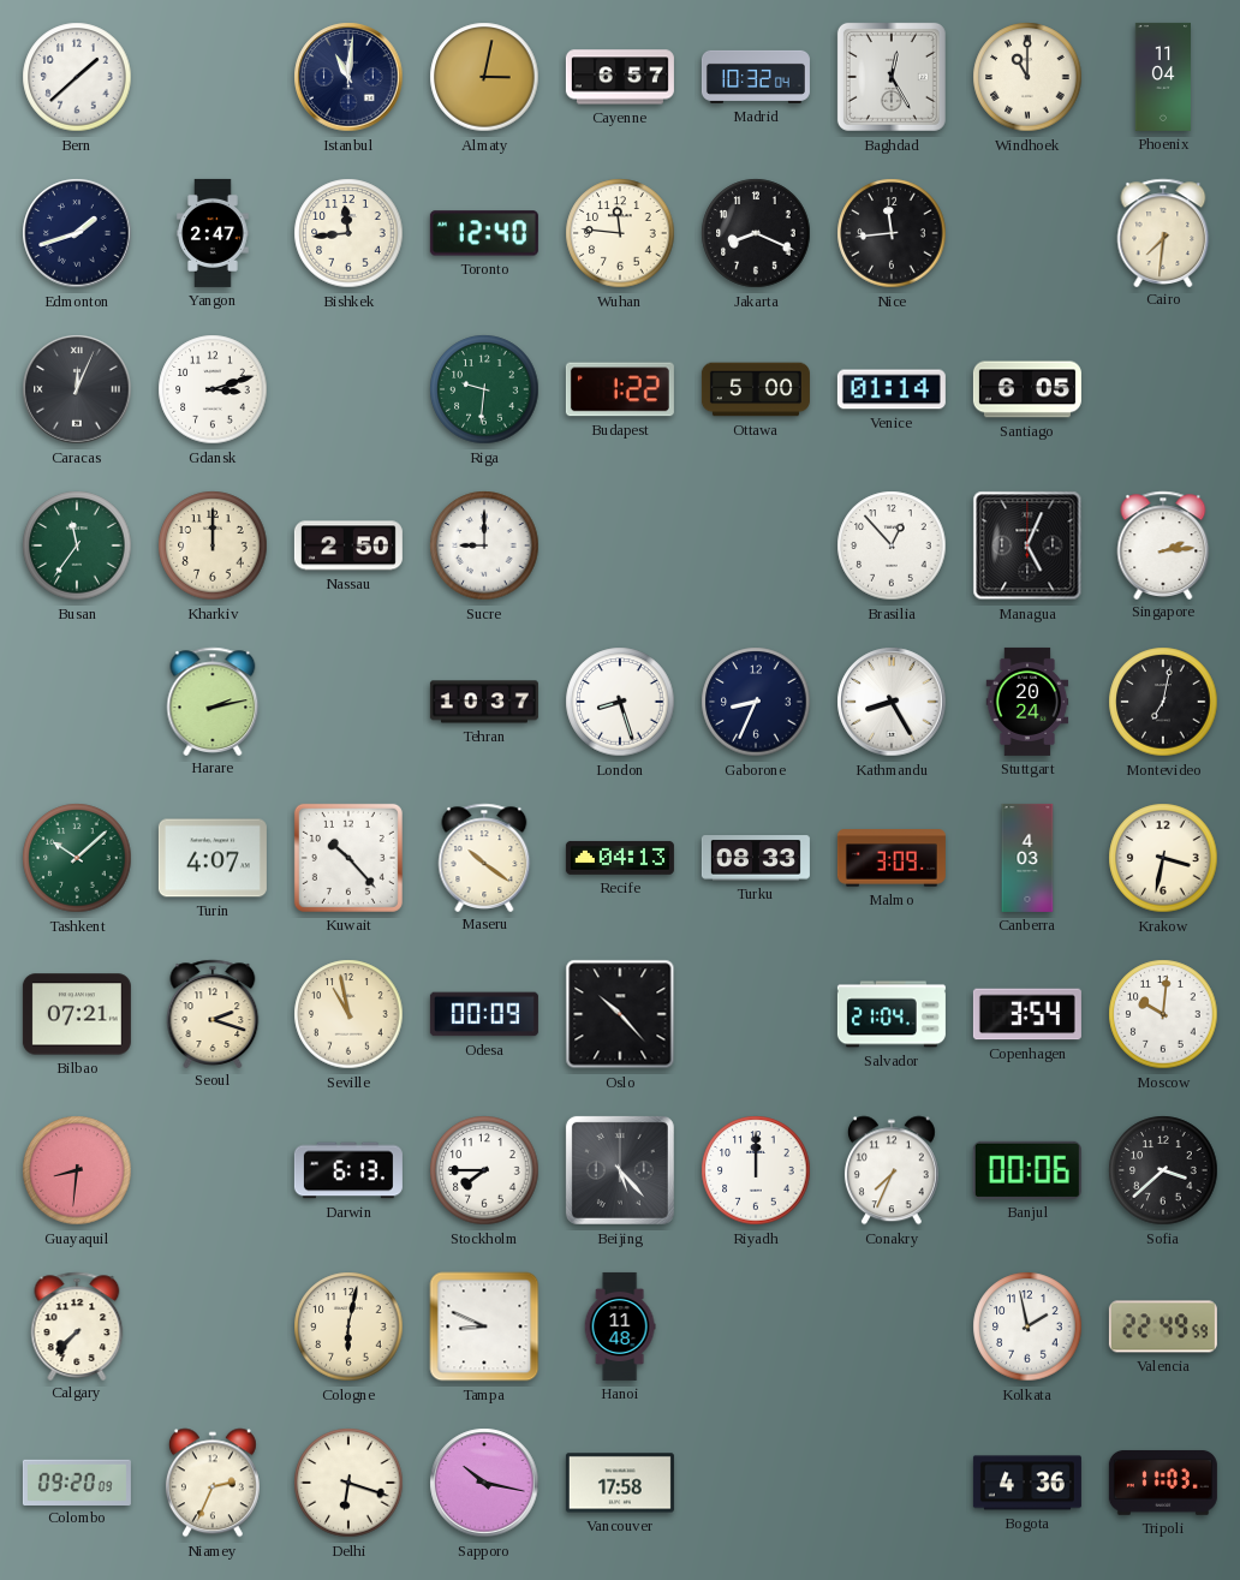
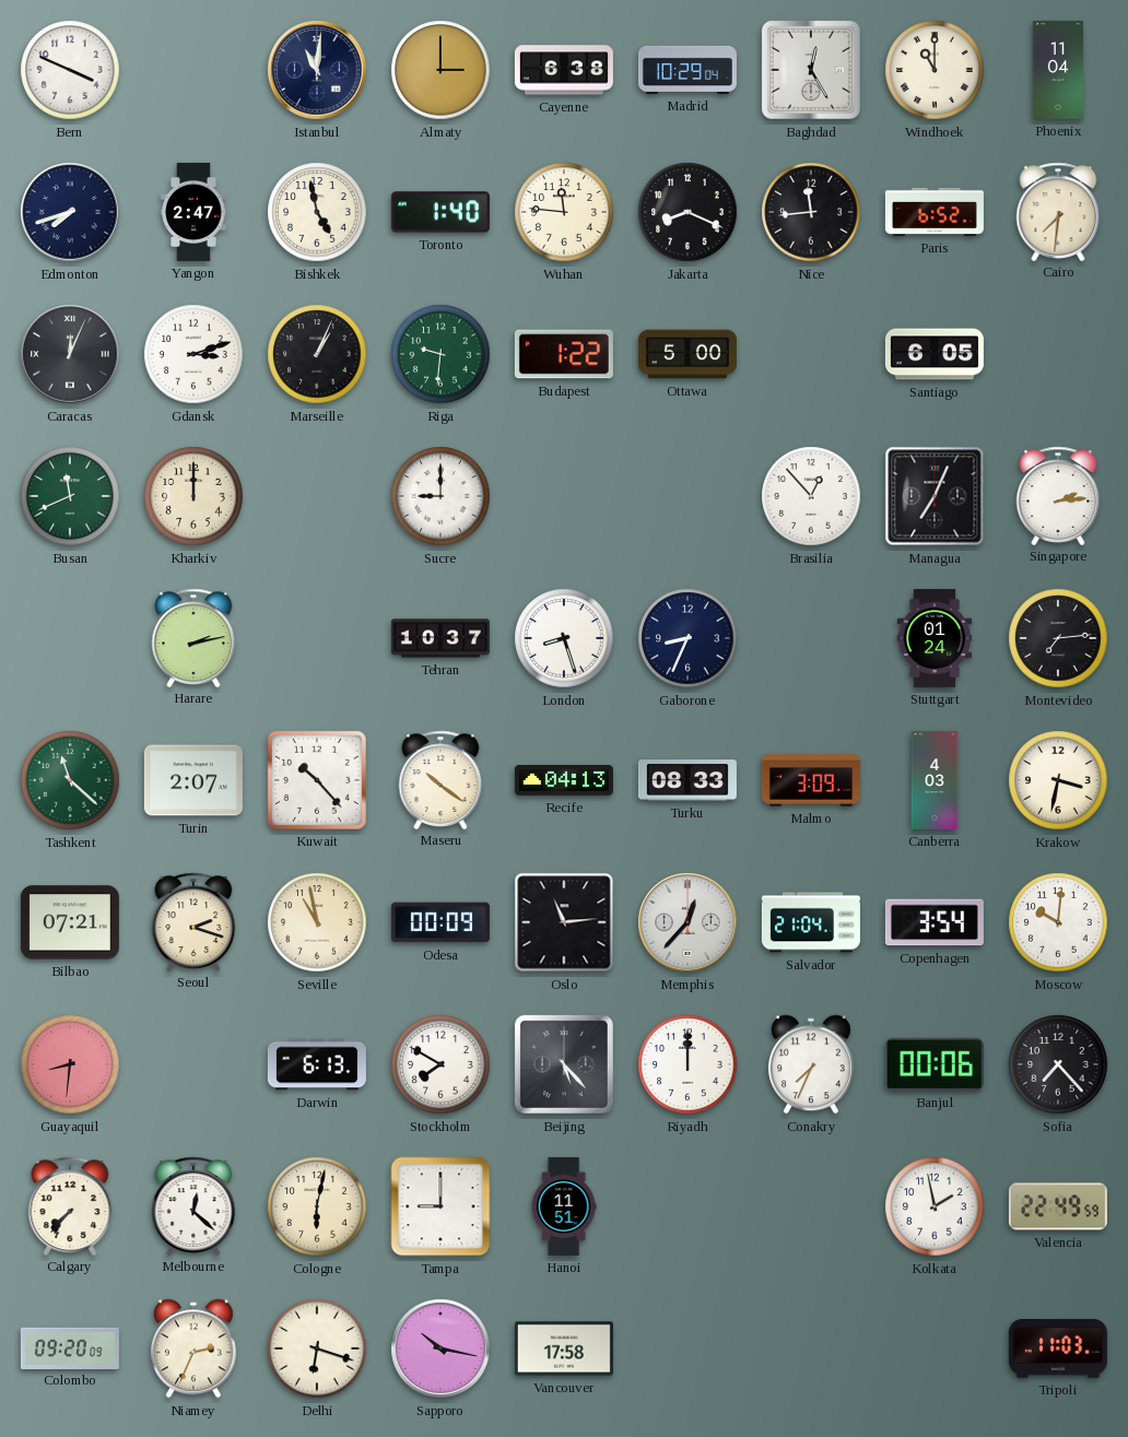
Bern: 1:38 -> 3:49 (70, 70)
Almaty: 3:02 -> 3:00 (440, 70)
Cayenne: 6:57 -> 6:38 (564, 70)
Madrid: 10:32 -> 10:29 (688, 70)
Edmonton: 1:42 -> 7:42 (70, 212)
Bishkek: 11:44 -> 4:58 (317, 212)
Toronto: 12:40 -> 1:40 (440, 212)
Paris: none -> 6:52 (935, 212)
Marseille: none -> 1:04 (317, 354)
Venice: 01:14 -> none (892, 389)
Busan: 11:36 -> 11:41 (70, 496)
Nassau: 2:50 -> none (348, 545)
Managua: 5:04 -> 7:04 (935, 496)
Kathmandu: 8:25 -> none (892, 702)
Stuttgart: 20:24 -> 01:24 (935, 638)
Montevideo: 7:02 -> 7:14 (1058, 638)
Tashkent: 10:08 -> 11:22 (70, 780)
Turin: 4:07 -> 2:07 (193, 780)
Oslo: 10:23 -> 11:14 (564, 922)
Memphis: none -> 12:37 (688, 922)
Stockholm: 7:45 -> 7:50 (440, 1064)
Sofia: 3:38 -> 7:23 (1058, 1064)
Melbourne: none -> 12:22 (193, 1205)
Tampa: 8:49 -> 9:00 (440, 1206)
Hanoi: 11:48 -> 11:51 (564, 1206)
Bogota: 4:36 -> none (1027, 1483)
